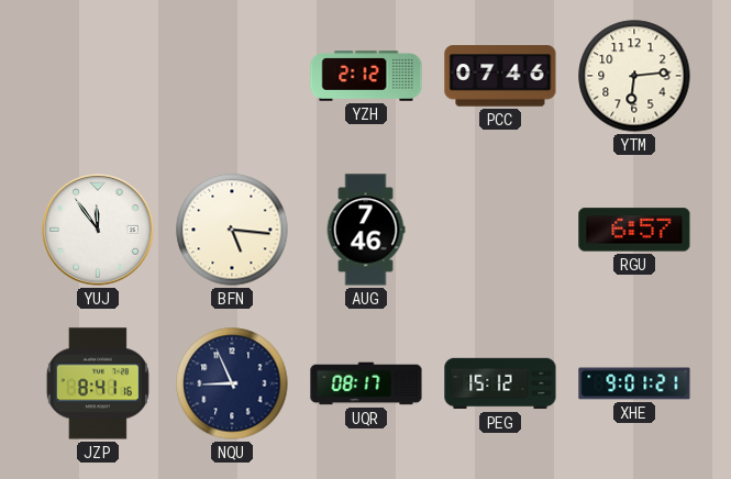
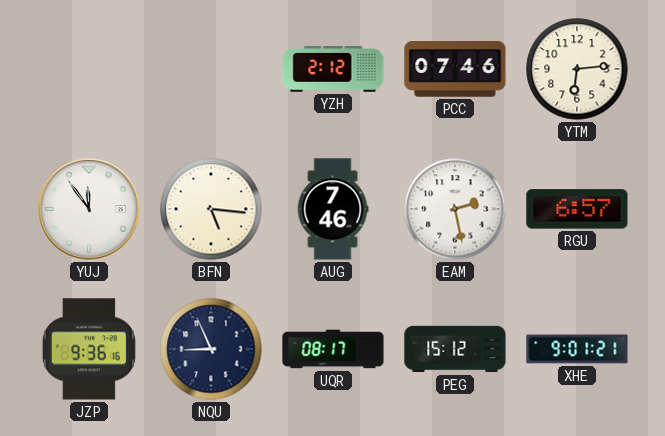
EAM: none -> 2:28 (455, 209)
JZP: 8:41 -> 9:36 (89, 349)
